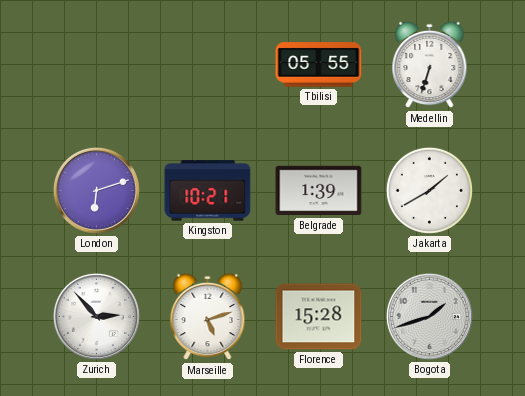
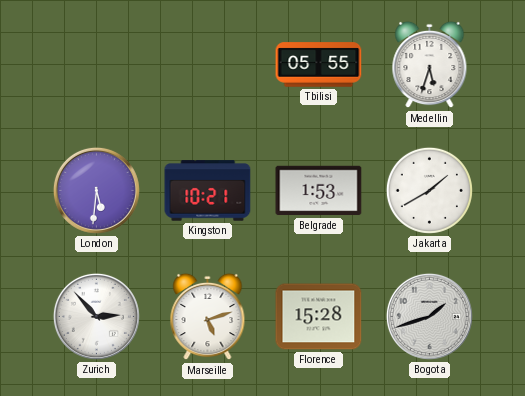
Medellin: 6:33 -> 5:33 (430, 65)
London: 6:12 -> 5:31 (96, 190)
Belgrade: 1:39 -> 1:53 (319, 191)
